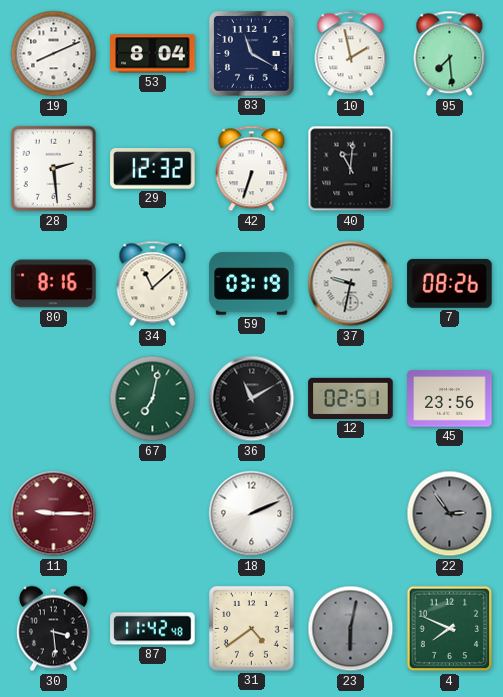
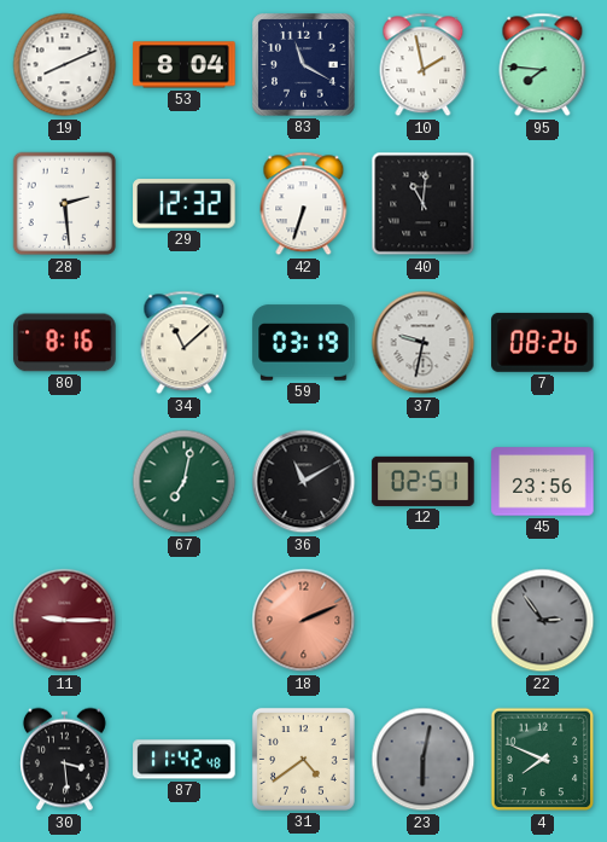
95: 7:29 -> 7:46 (543, 65)
18 dial: white -> salmon (304, 621)
